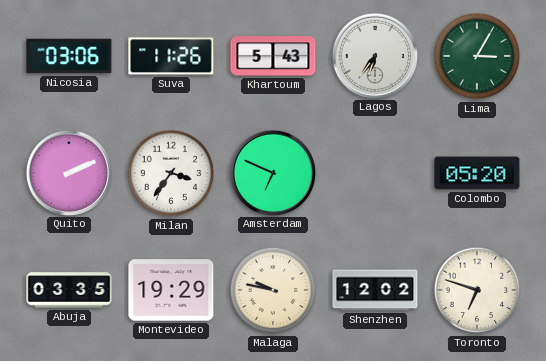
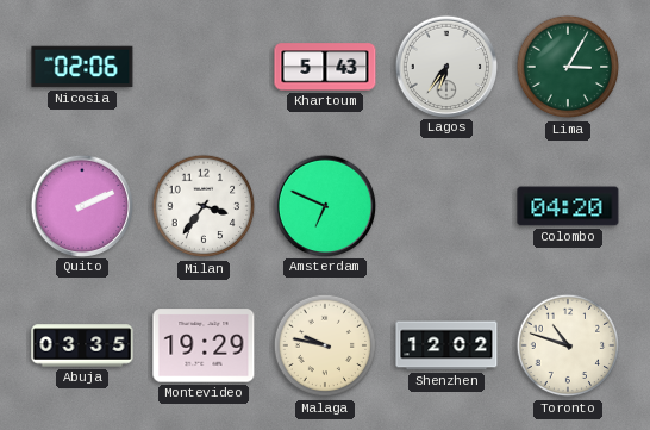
Nicosia: 03:06 -> 02:06 (82, 67)
Suva: 11:26 -> none (171, 56)
Colombo: 05:20 -> 04:20 (568, 206)
Toronto: 6:48 -> 10:48 (568, 345)
